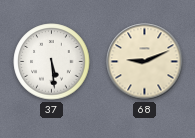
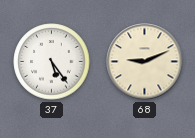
37: 5:29 -> 5:24 (52, 62)
